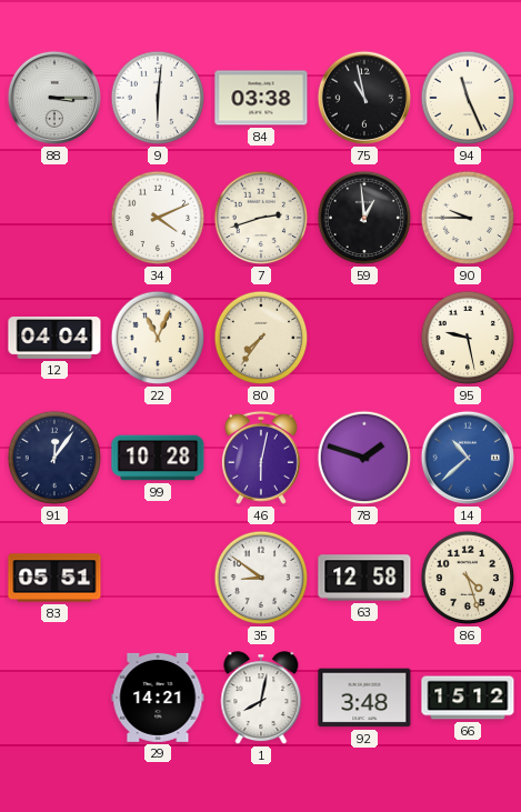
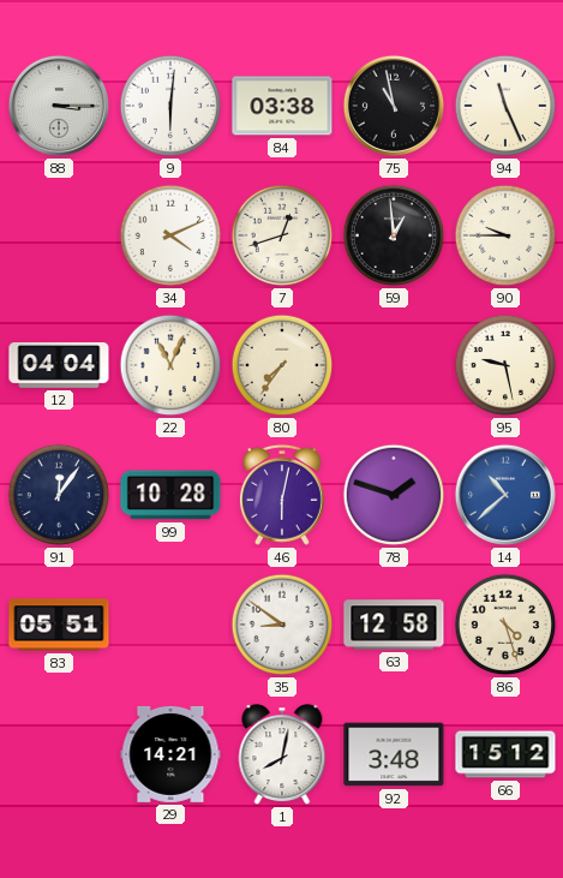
7: 2:42 -> 12:42 (282, 235)
